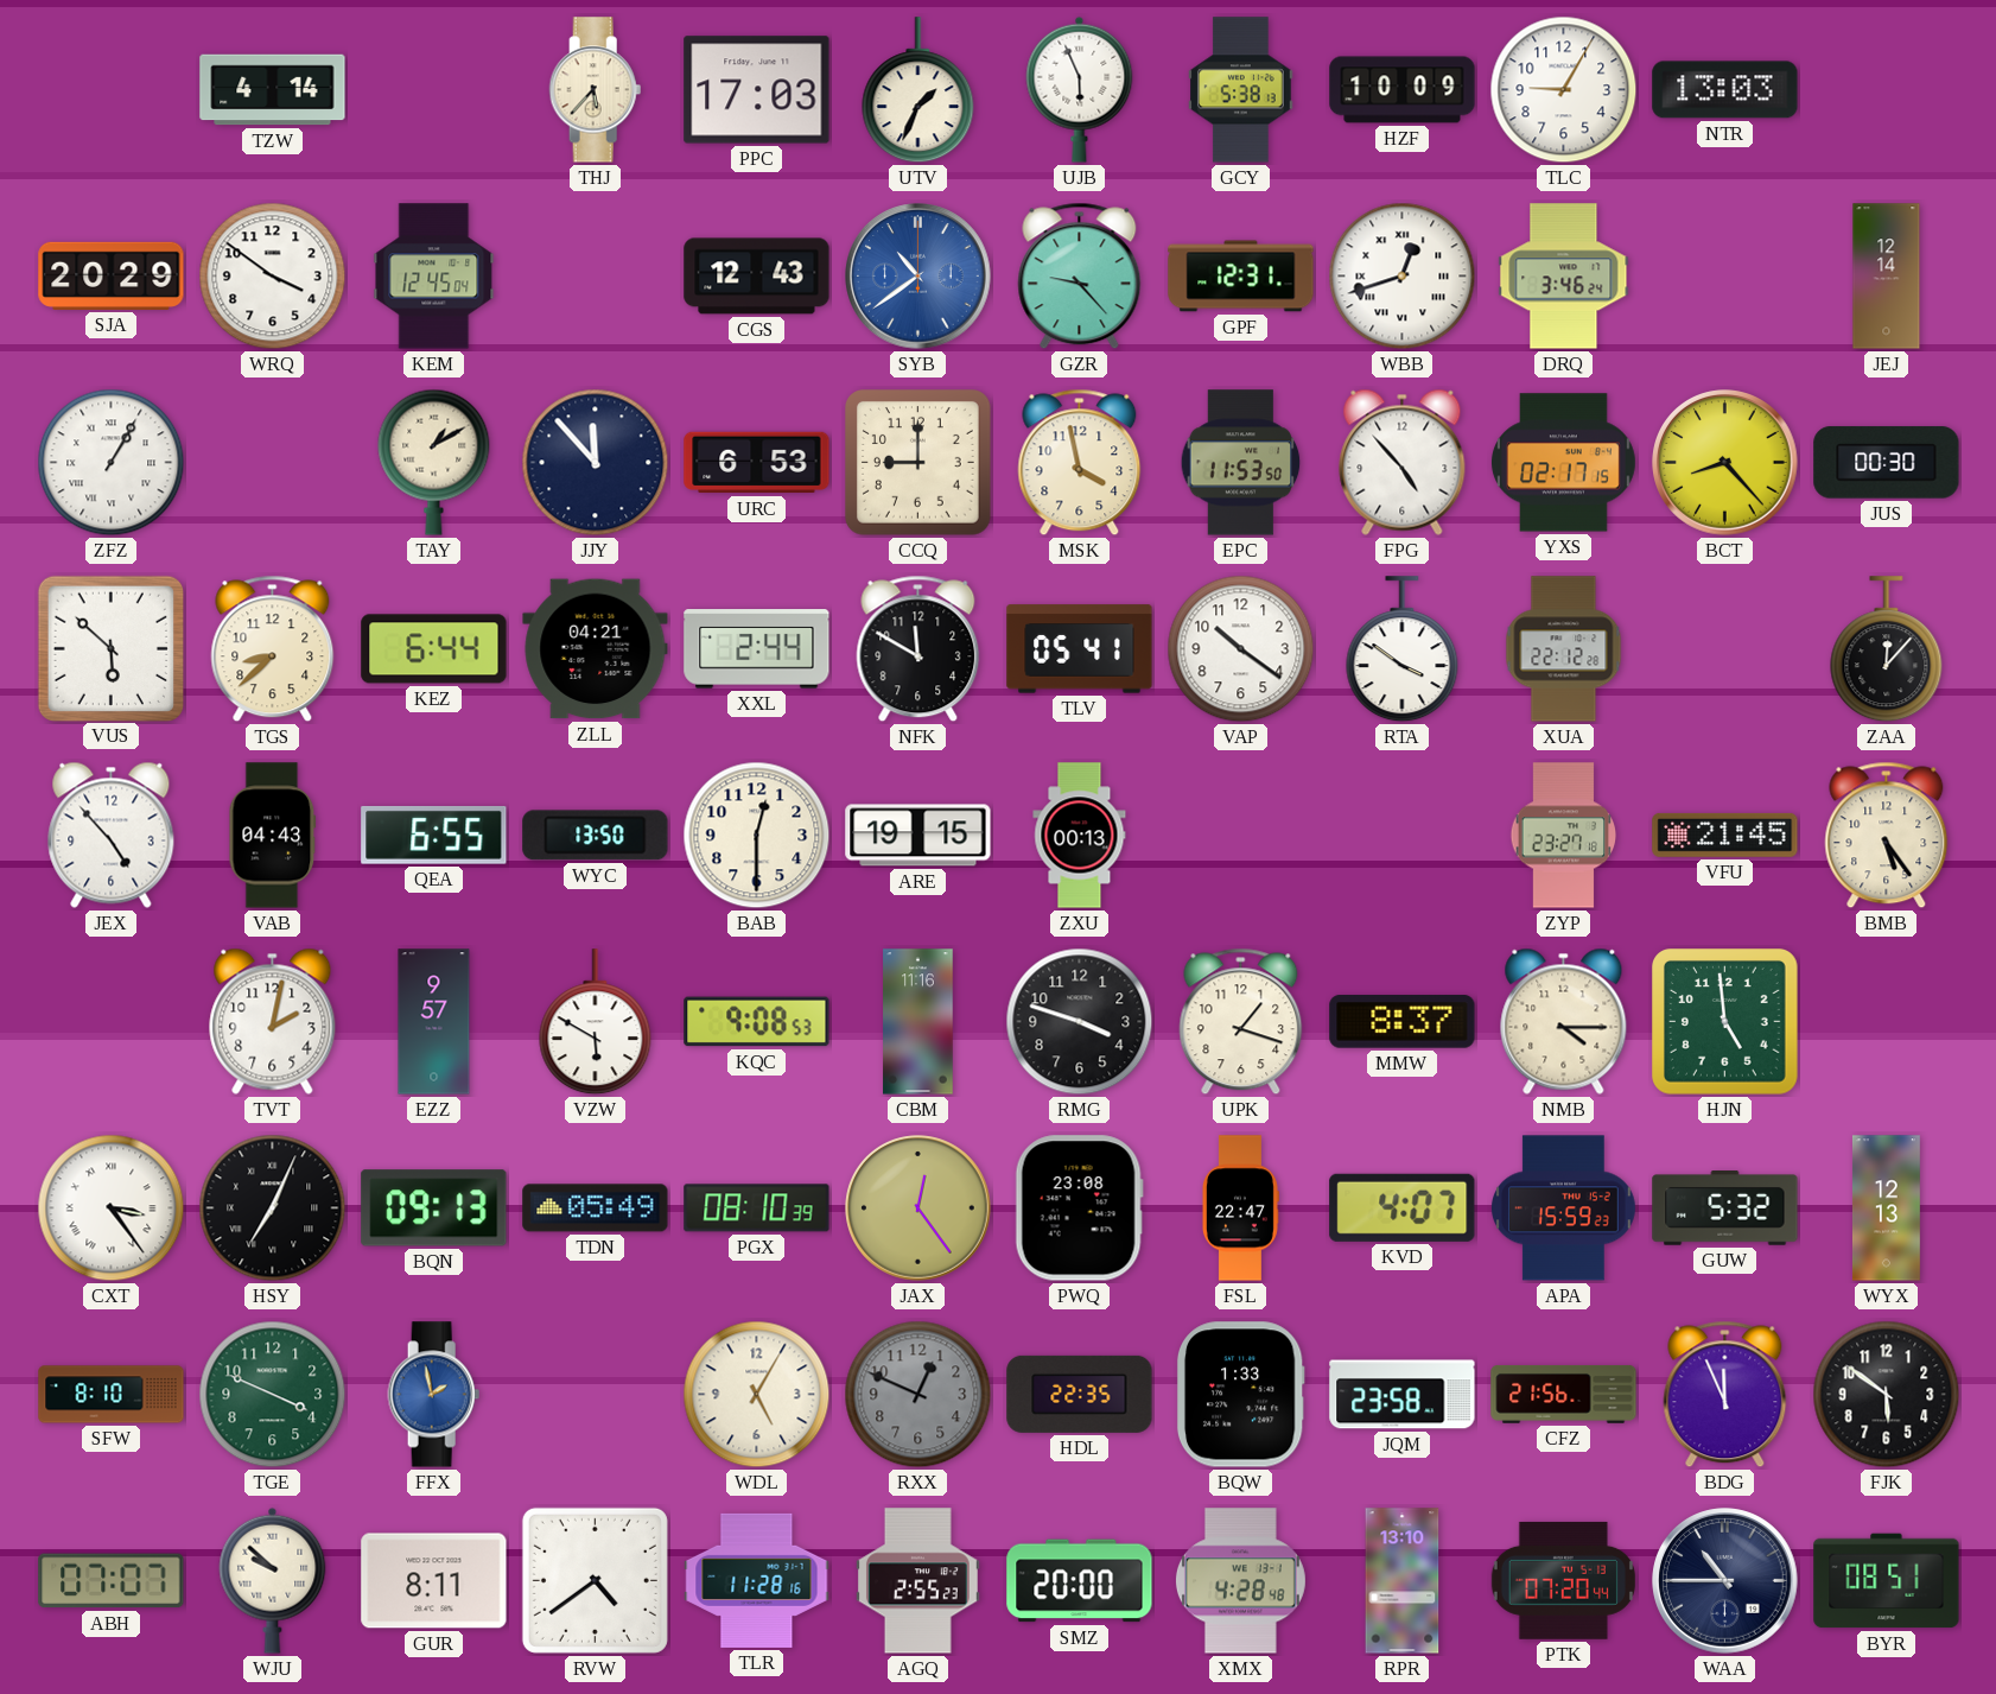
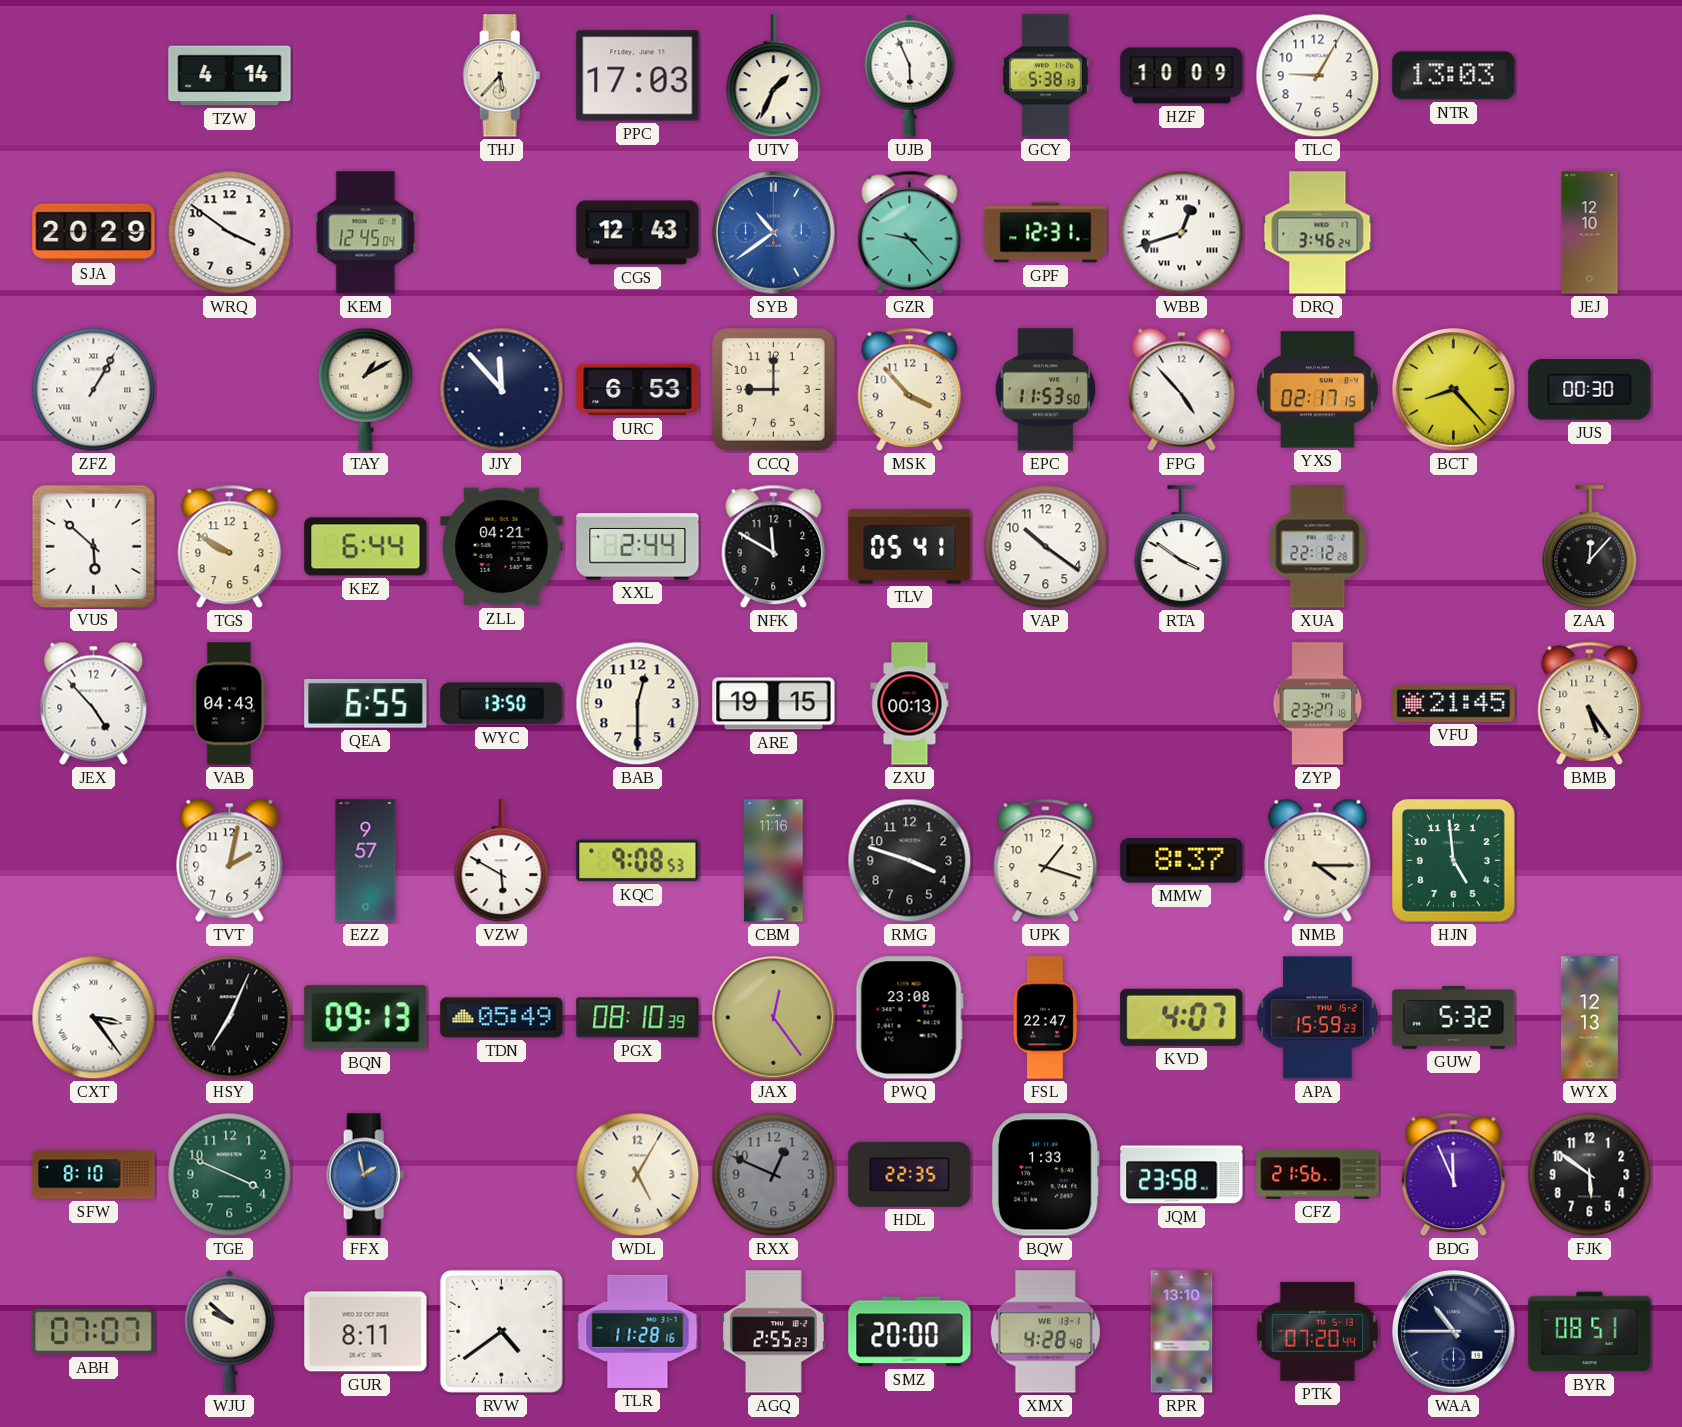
JEJ: 12:14 -> 12:10 (1590, 233)
MSK: 3:58 -> 3:53 (910, 390)
TGS: 8:38 -> 9:50 (230, 547)
